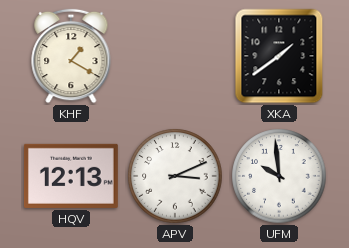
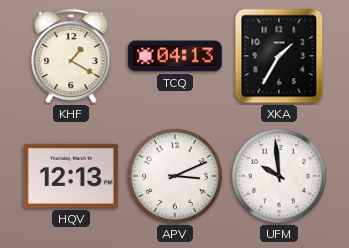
TCQ: none -> 04:13 (175, 56)
XKA: 1:39 -> 1:35 (279, 56)
